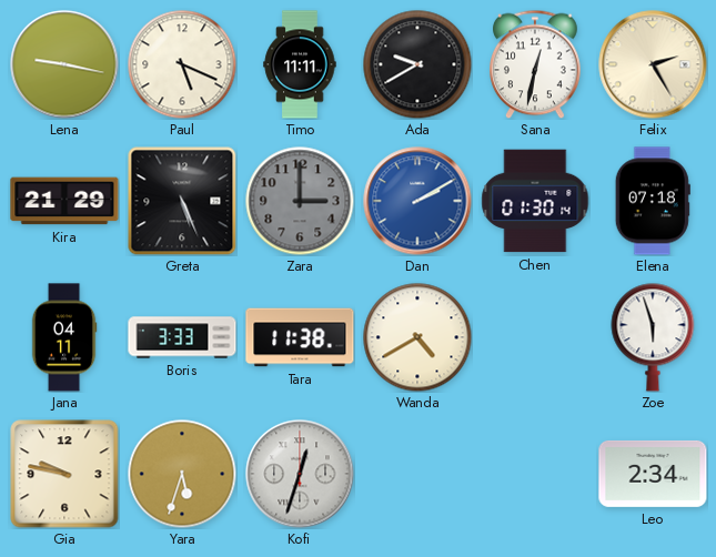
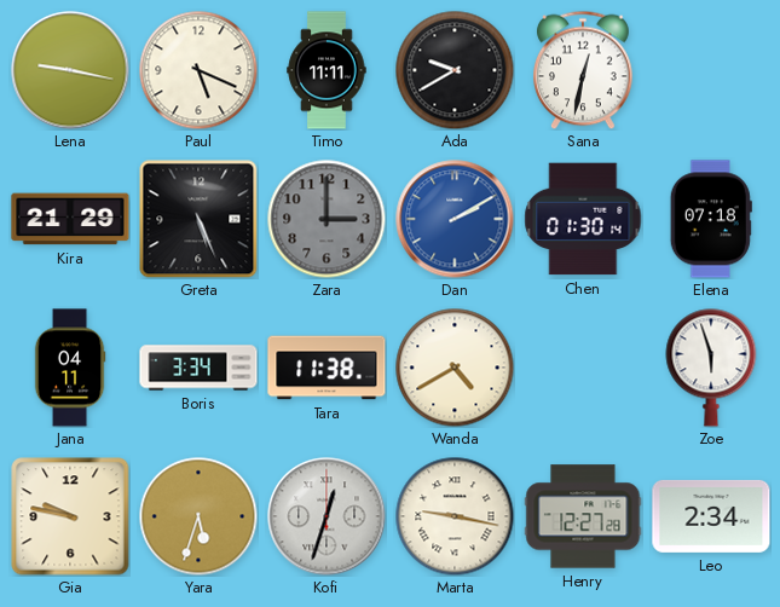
Felix: 2:25 -> none (653, 64)
Boris: 3:33 -> 3:34 (198, 368)
Marta: none -> 9:17 (455, 516)
Henry: none -> 12:27 (583, 516)
